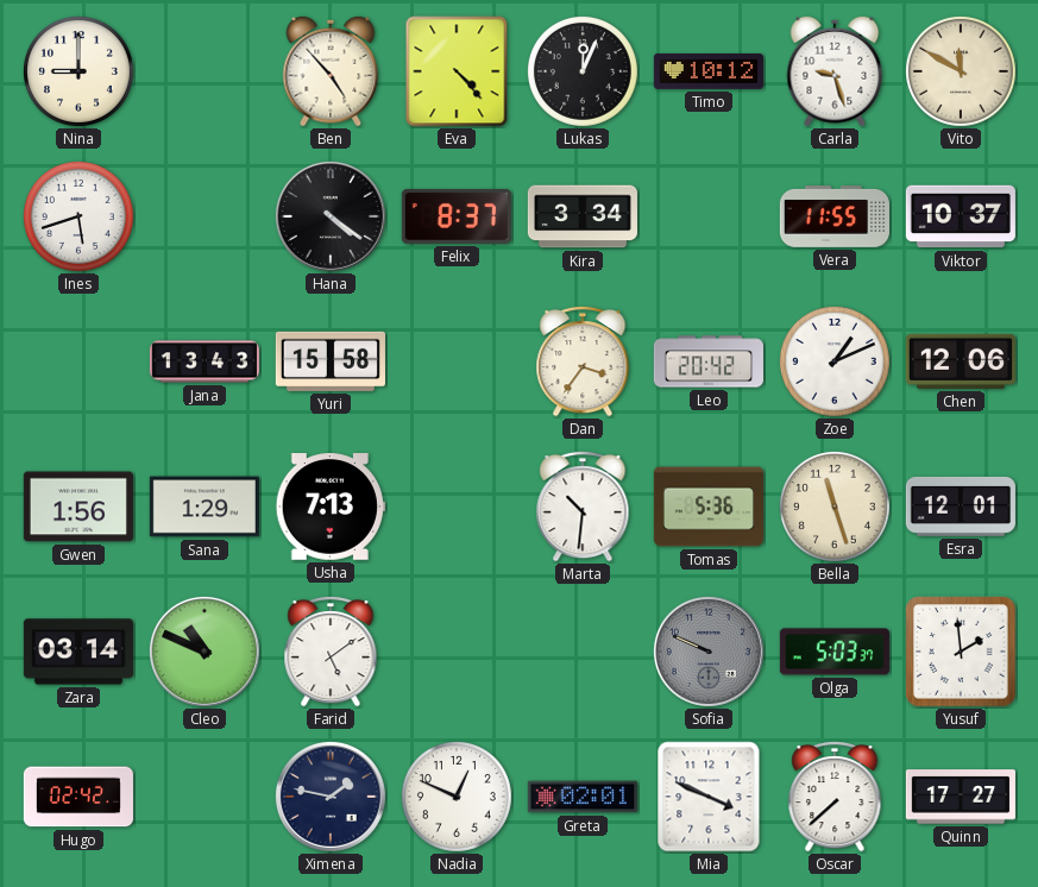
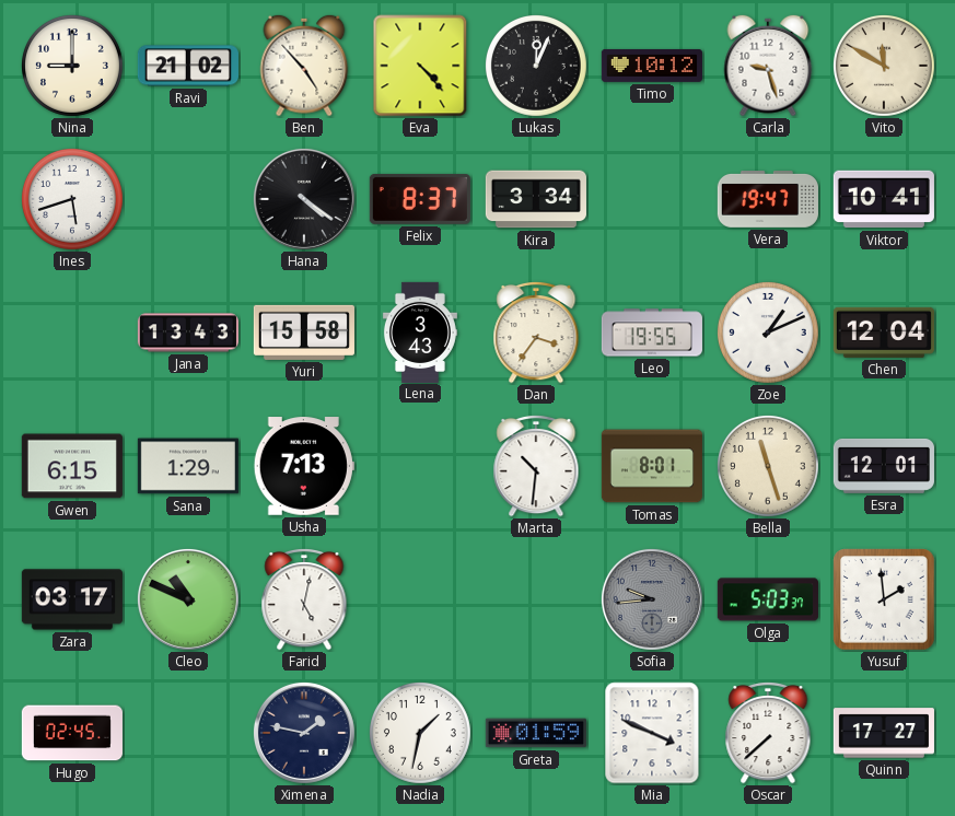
Ravi: none -> 21:02 (188, 66)
Vera: 11:55 -> 19:47 (768, 200)
Viktor: 10:37 -> 10:41 (884, 199)
Lena: none -> 3:43 (420, 331)
Leo: 20:42 -> 19:55 (652, 333)
Chen: 12:06 -> 12:04 (884, 333)
Gwen: 1:56 -> 6:15 (72, 466)
Tomas: 5:36 -> 8:01 (652, 466)
Zara: 03:14 -> 03:17 (72, 599)
Farid: 5:09 -> 5:02 (304, 599)
Sofia: 9:49 -> 9:44 (652, 599)
Hugo: 02:42 -> 02:45 (72, 733)
Nadia: 12:49 -> 1:32 (420, 733)
Greta: 02:01 -> 01:59 (536, 733)
